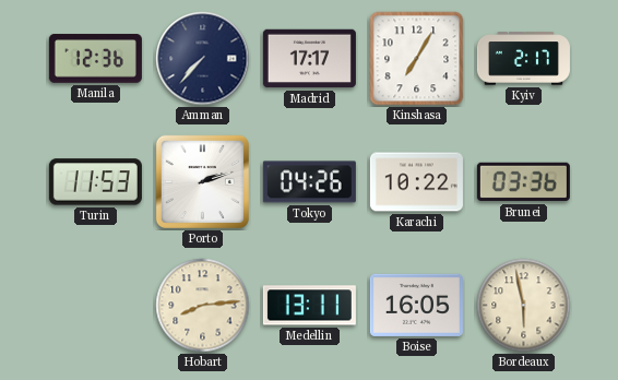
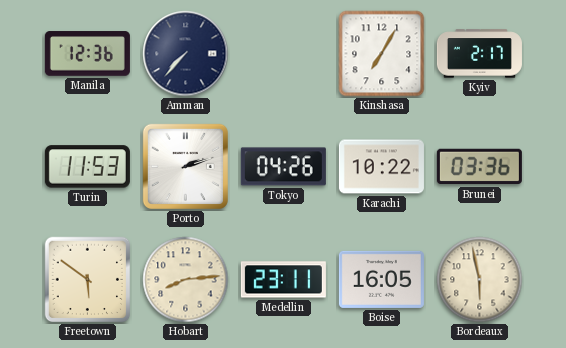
Madrid: 17:17 -> none (309, 59)
Freetown: none -> 5:51 (88, 280)
Medellin: 13:11 -> 23:11 (283, 280)
